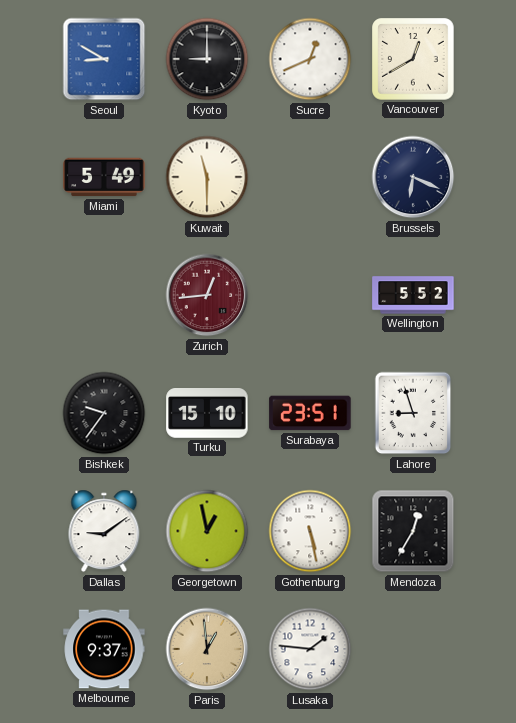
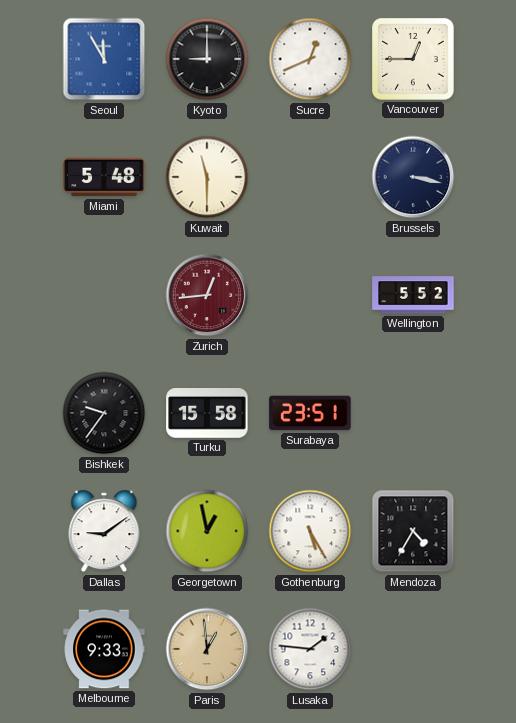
Seoul: 8:50 -> 11:55 (104, 59)
Vancouver: 12:40 -> 12:45 (413, 59)
Miami: 5:49 -> 5:48 (104, 177)
Brussels: 6:19 -> 3:17 (413, 177)
Turku: 15:10 -> 15:58 (207, 413)
Lahore: 8:57 -> none (413, 413)
Gothenburg: 5:28 -> 5:25 (310, 531)
Mendoza: 12:35 -> 4:35 (413, 531)
Melbourne: 9:37 -> 9:33 (104, 649)
